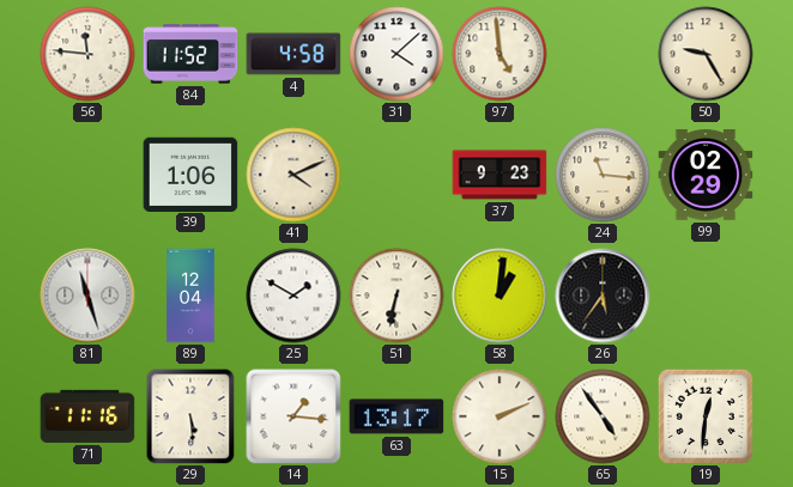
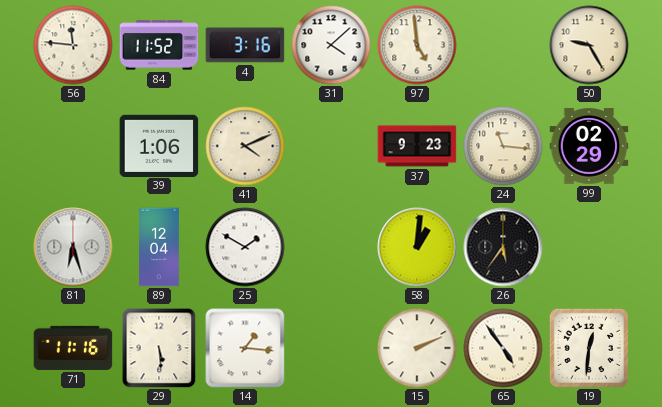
4: 4:58 -> 3:16 (245, 45)
81: 11:27 -> 6:27 (73, 247)
51: 6:32 -> none (396, 296)
63: 13:17 -> none (396, 416)
